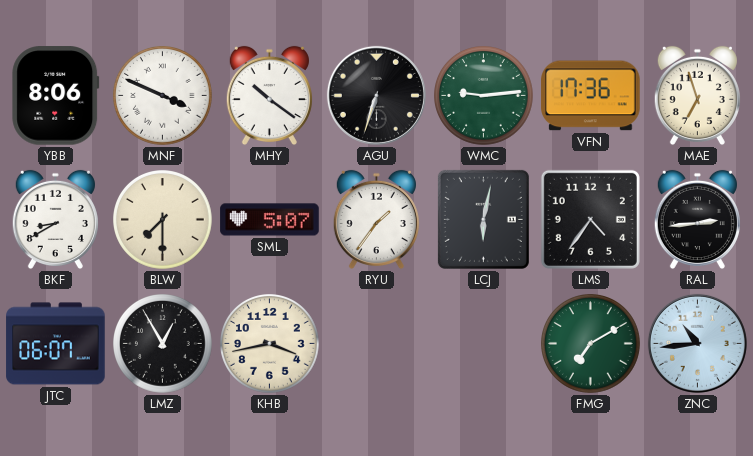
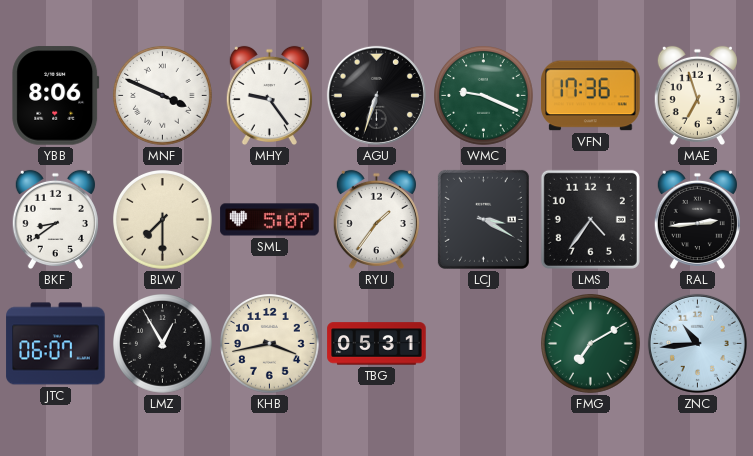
MHY: 10:21 -> 9:24 (269, 96)
WMC: 9:14 -> 9:19 (484, 96)
BKF: 8:40 -> 8:39 (55, 220)
LCJ: 6:02 -> 3:20 (483, 219)
TBG: none -> 05:31 (377, 344)
